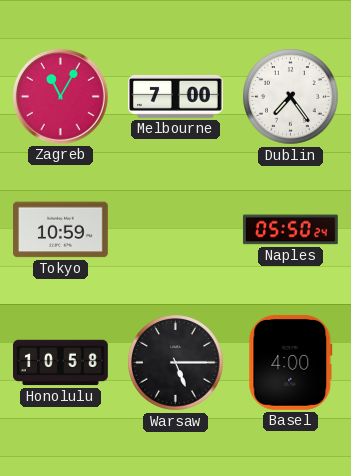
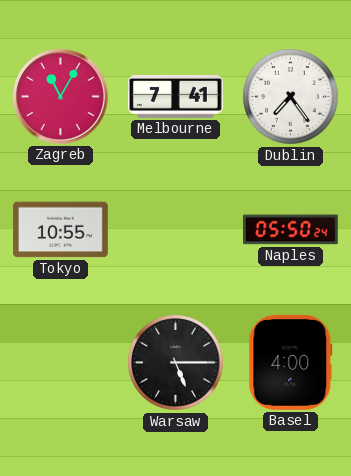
Melbourne: 7:00 -> 7:41 (176, 97)
Tokyo: 10:59 -> 10:55 (61, 230)
Honolulu: 10:58 -> none (61, 363)
